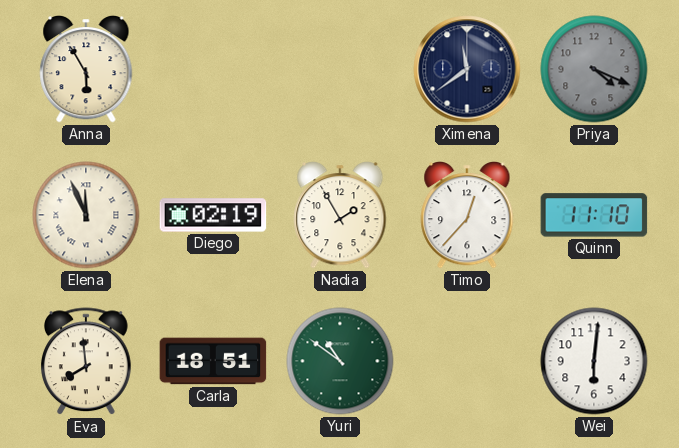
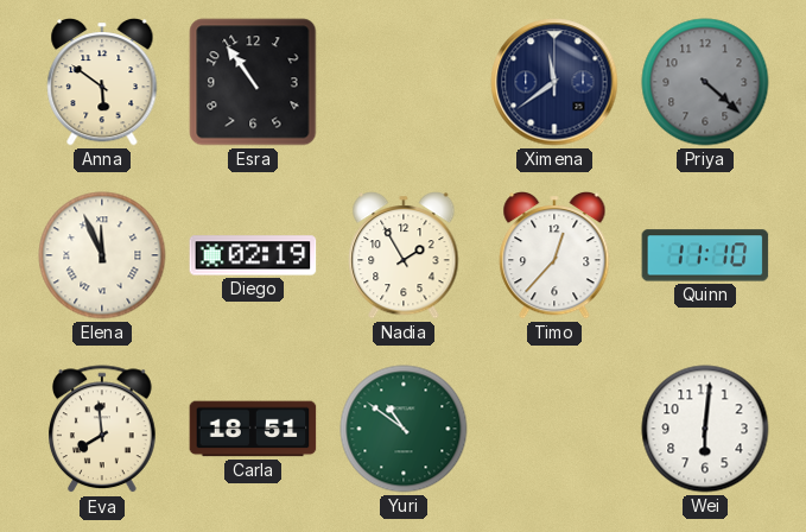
Anna: 5:55 -> 5:51 (102, 83)
Esra: none -> 10:54 (253, 82)
Priya: 4:19 -> 4:22 (705, 82)
